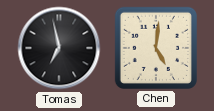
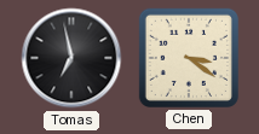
Chen: 5:01 -> 3:21 (189, 58)
